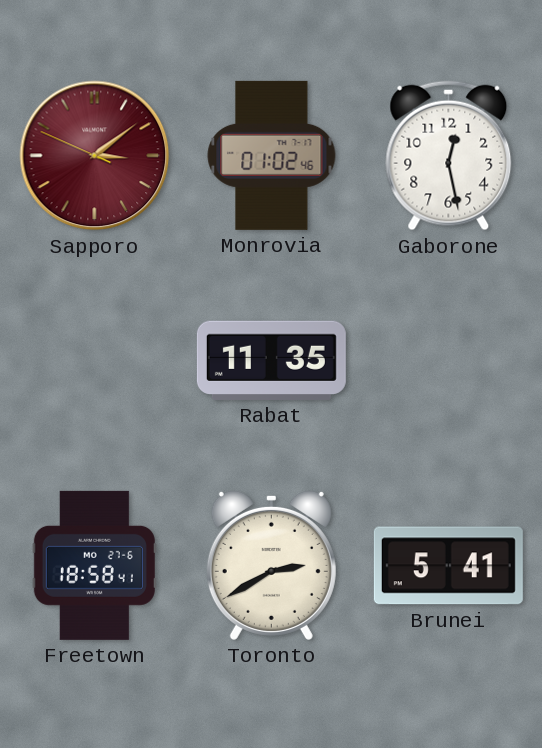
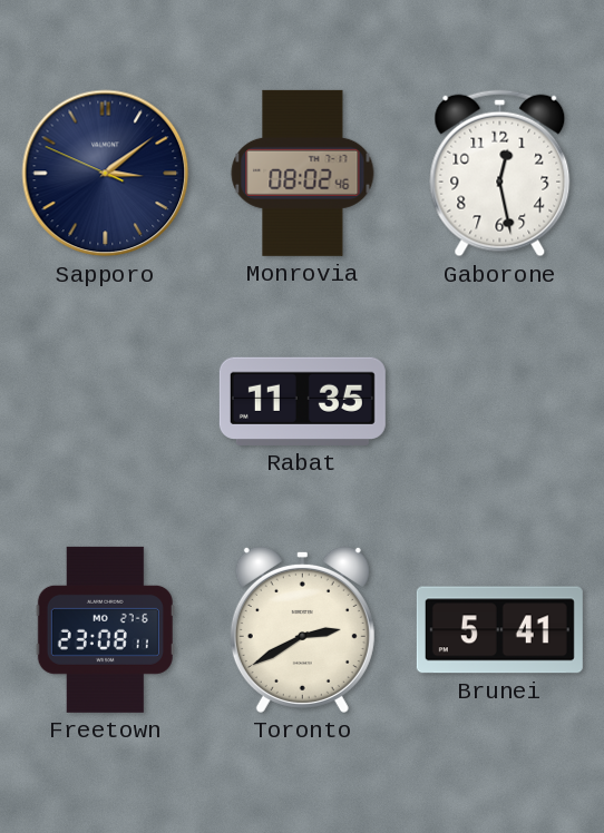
Sapporo dial: burgundy -> navy (106, 174)
Monrovia: 01:02 -> 08:02 (303, 173)
Freetown: 18:58 -> 23:08 (105, 629)
